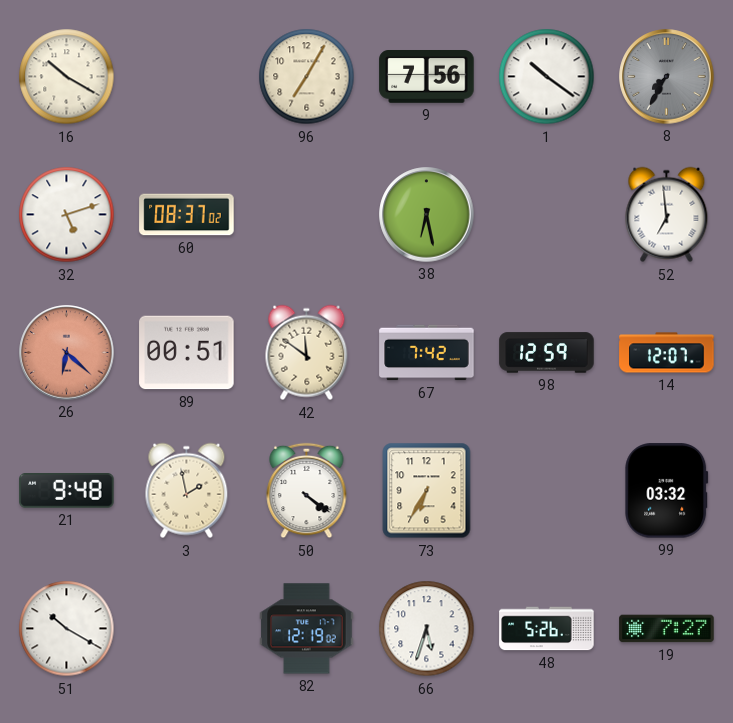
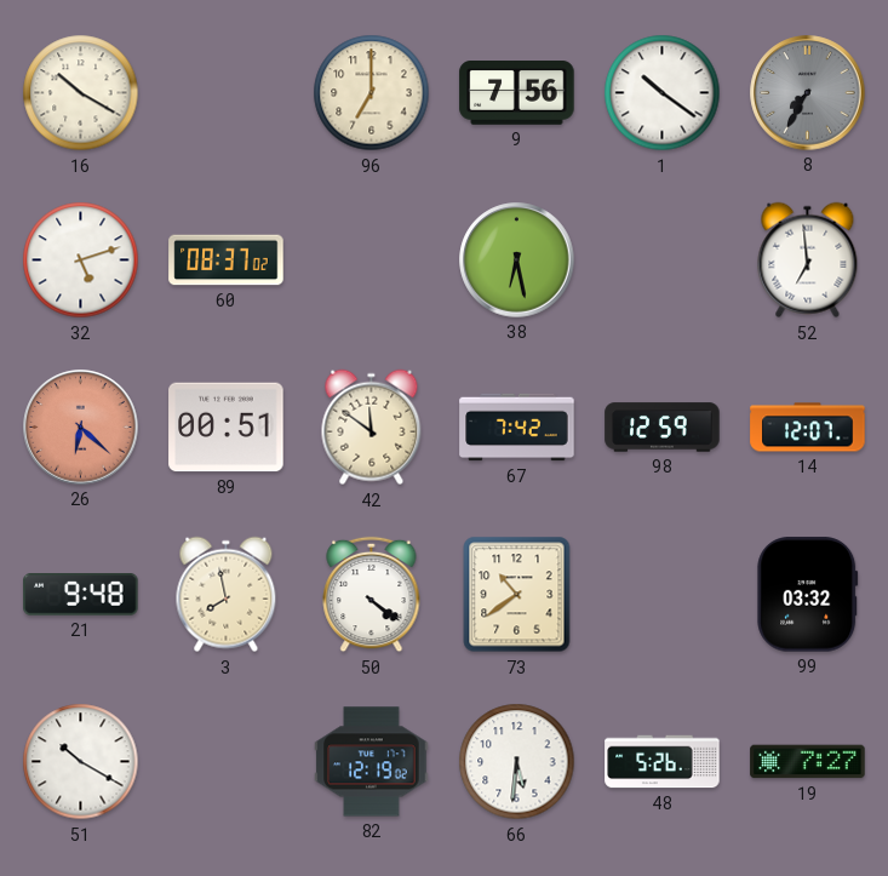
96: 7:05 -> 7:00 (372, 93)
3: 1:58 -> 7:58 (227, 595)
73: 6:35 -> 10:39 (517, 595)
66: 5:33 -> 5:31 (517, 762)
